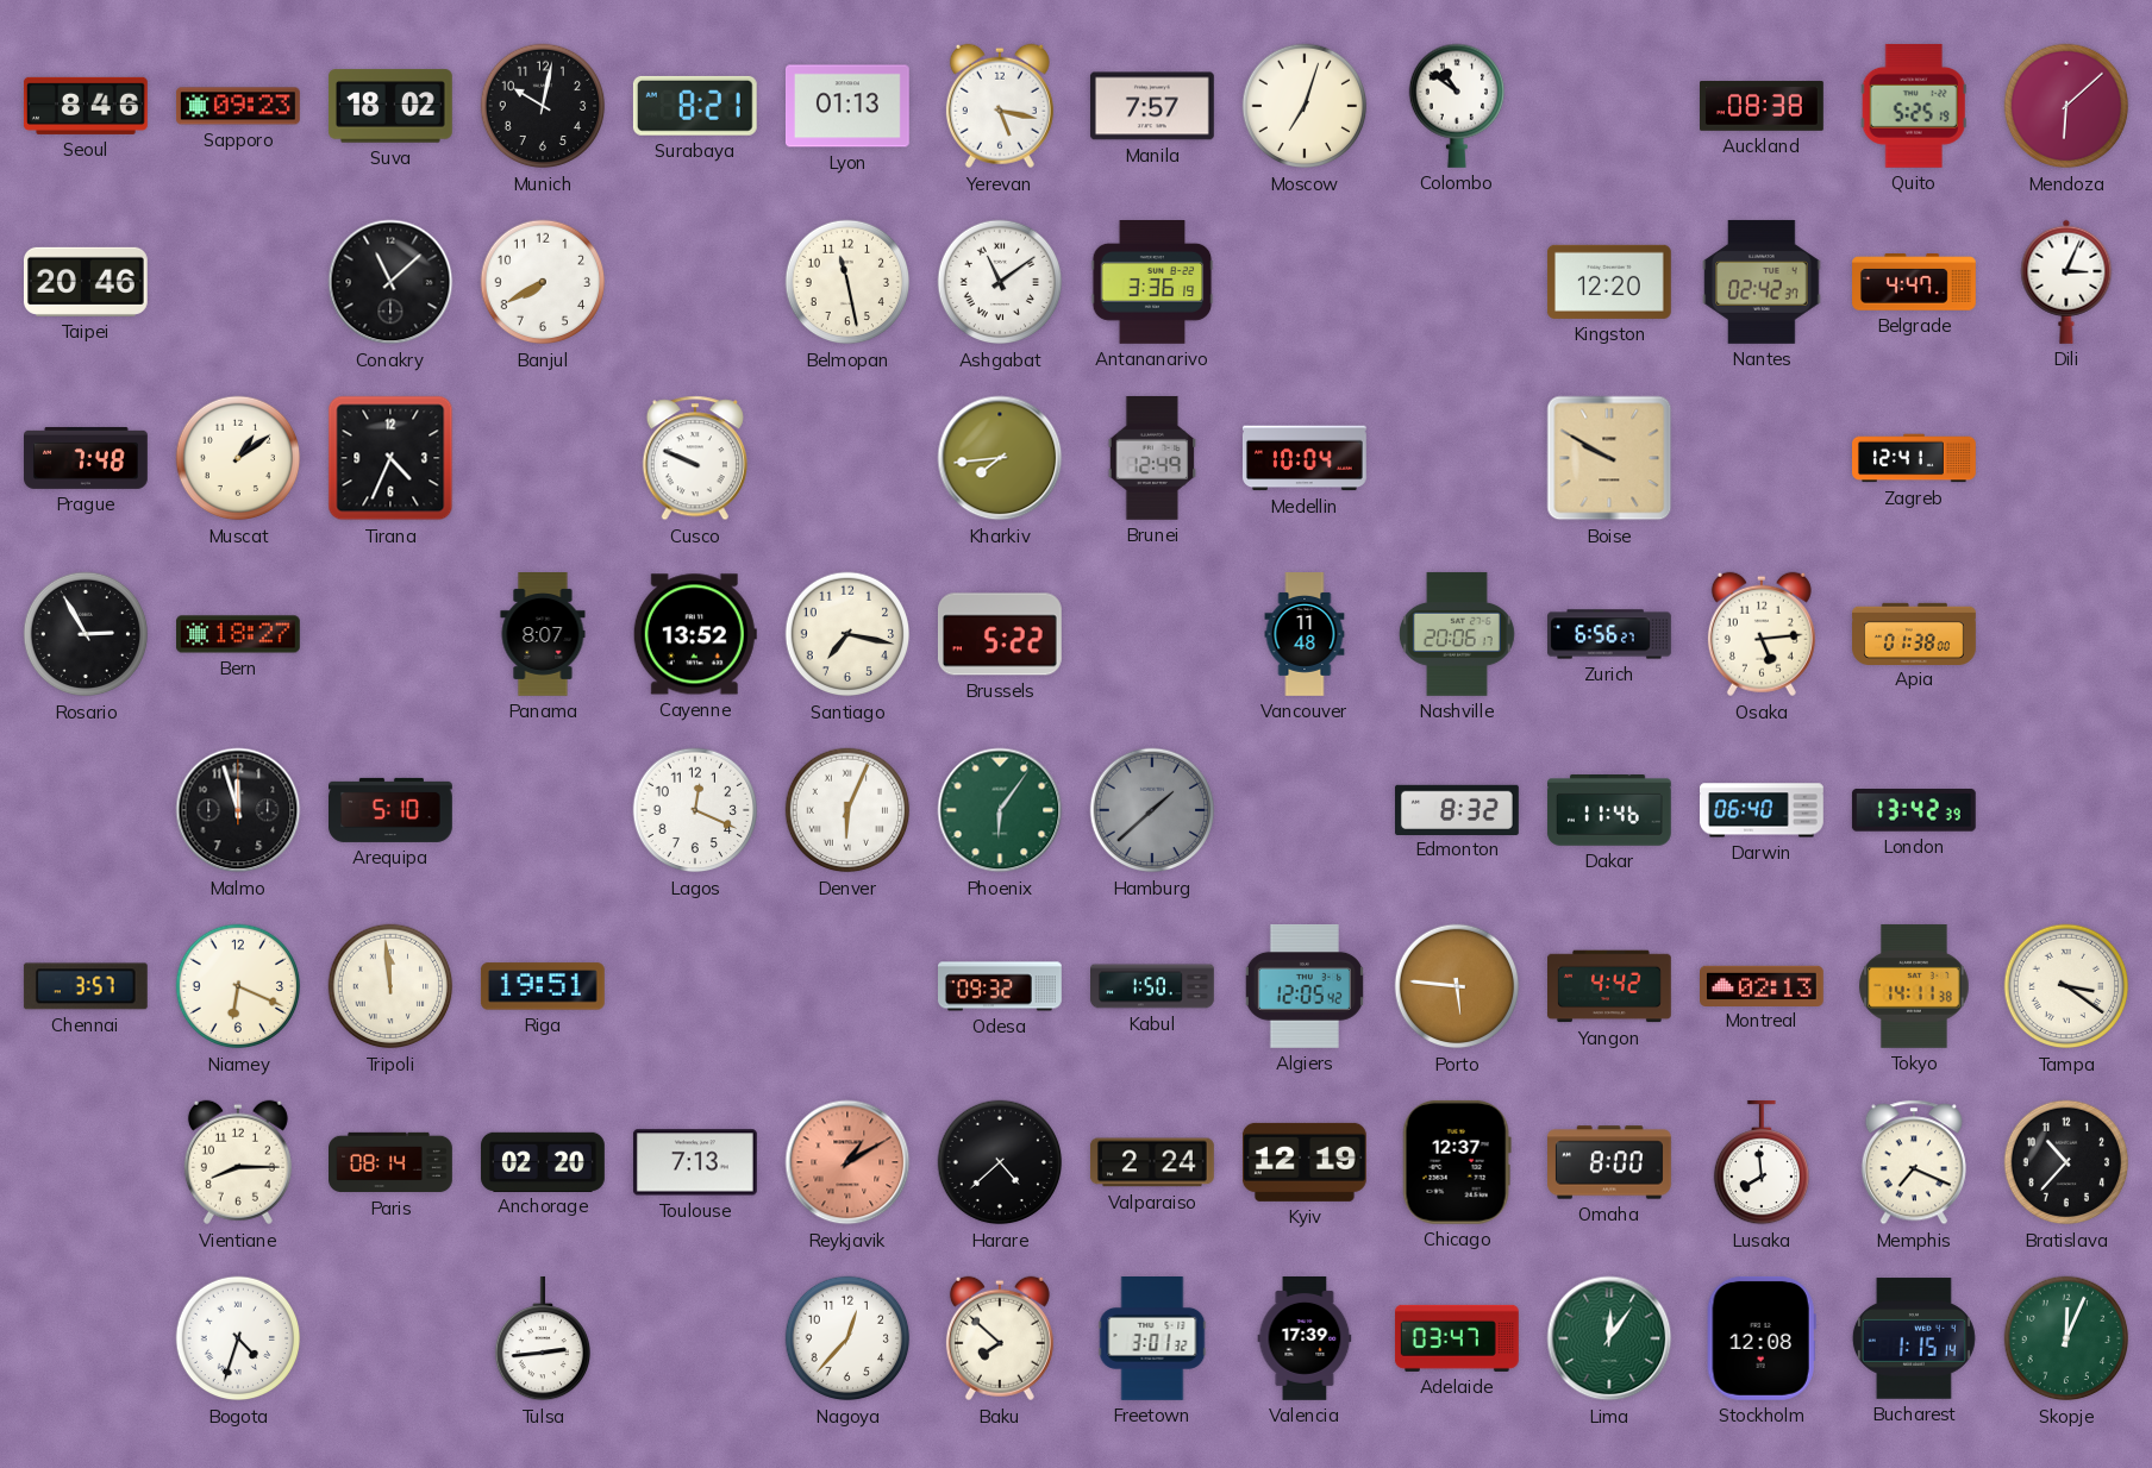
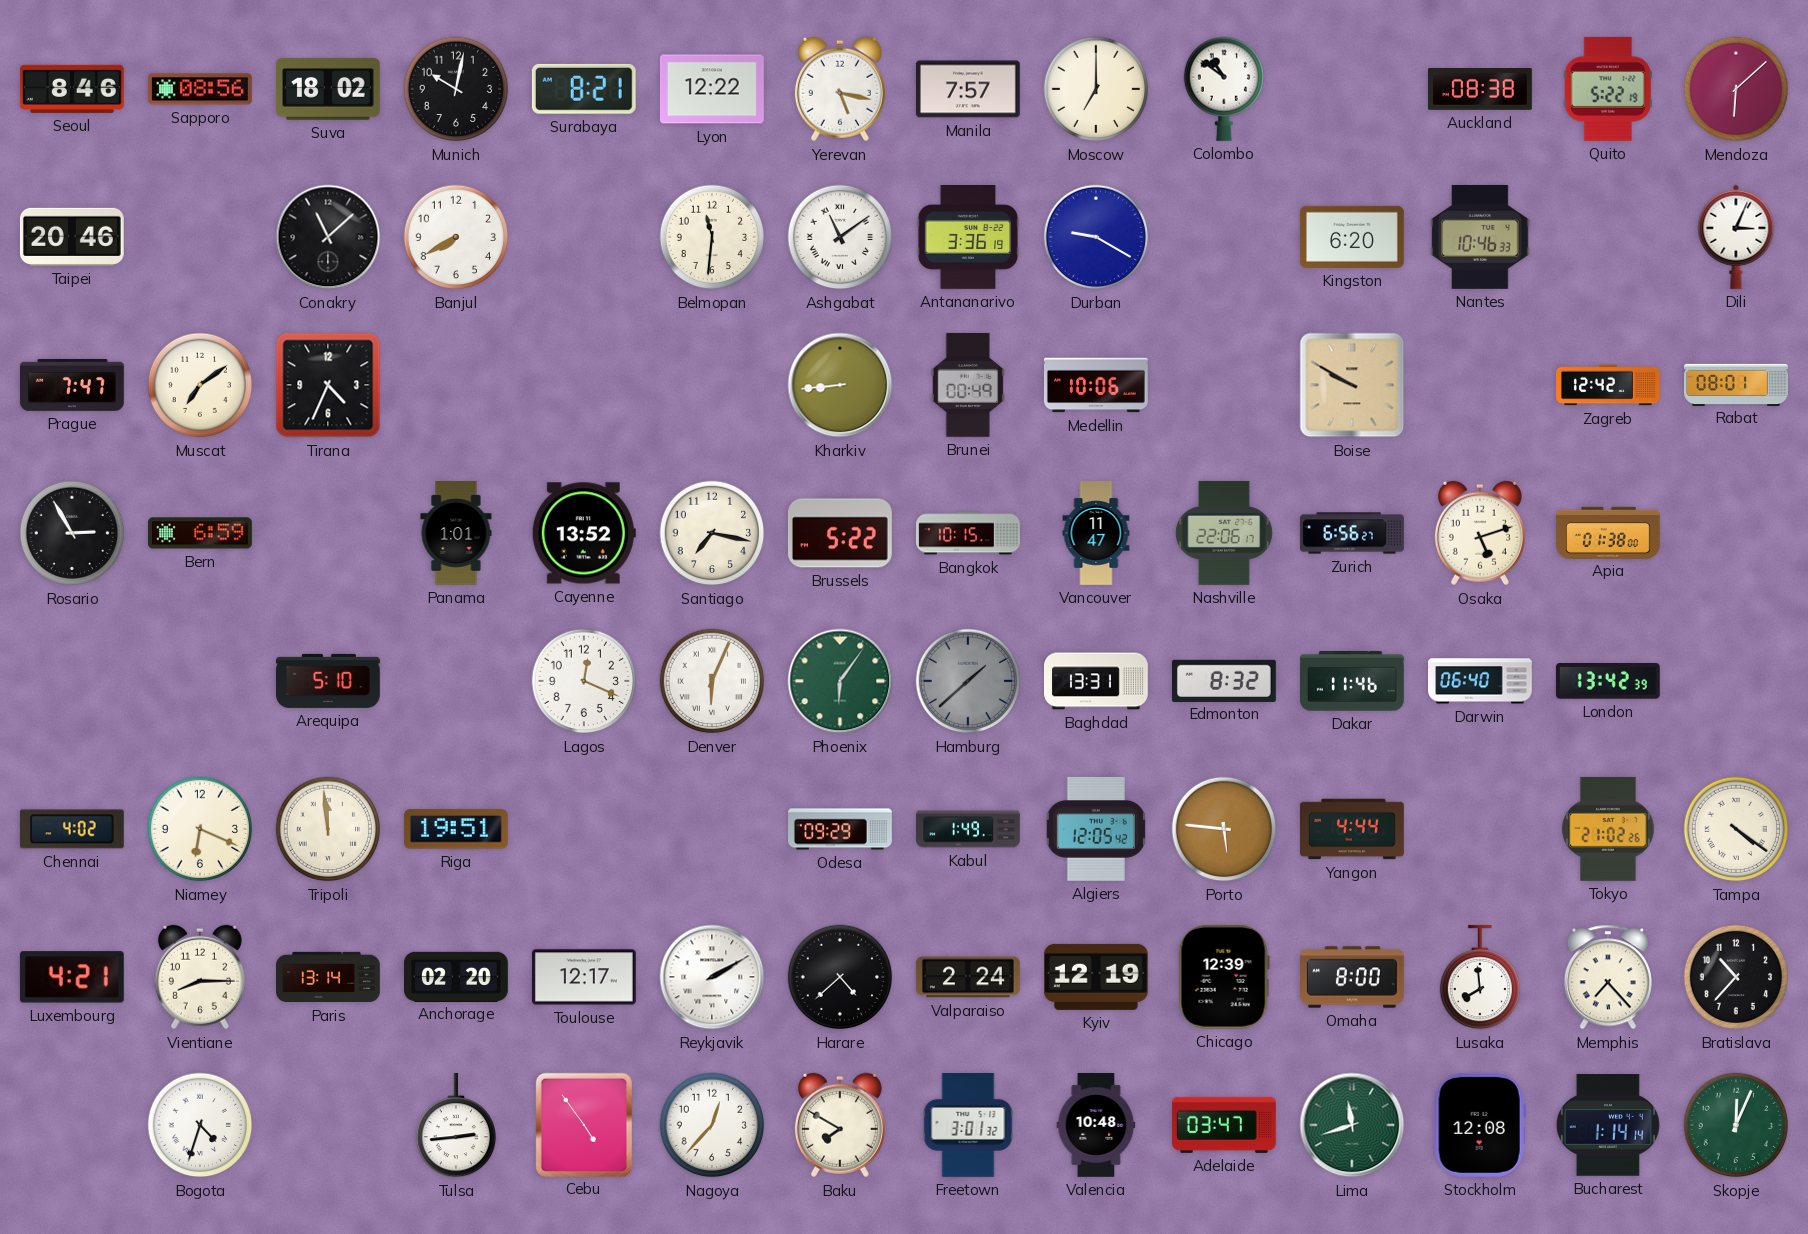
Sapporo: 09:23 -> 08:56 (201, 89)
Lyon: 01:13 -> 12:22 (712, 89)
Moscow: 7:03 -> 7:00 (1096, 89)
Quito: 5:25 -> 5:22 (1608, 89)
Belmopan: 11:28 -> 11:31 (712, 237)
Durban: none -> 9:20 (1096, 237)
Kingston: 12:20 -> 6:20 (1352, 237)
Nantes: 02:42 -> 10:46 (1480, 237)
Belgrade: 4:47 -> none (1915, 282)
Prague: 7:48 -> 7:47 (73, 385)
Muscat: 1:09 -> 7:09 (200, 385)
Cusco: 9:49 -> none (695, 458)
Kharkiv: 7:44 -> 8:44 (840, 385)
Brunei: 12:49 -> 00:49 (967, 385)
Medellin: 10:04 -> 10:06 (1096, 385)
Zagreb: 12:41 -> 12:42 (1609, 385)
Rabat: none -> 08:01 (1737, 384)
Bern: 18:27 -> 6:59 (201, 533)
Panama: 8:07 -> 1:01 (456, 534)
Bangkok: none -> 10:15 (969, 533)
Vancouver: 11:48 -> 11:47 (1096, 534)
Nashville: 20:06 -> 22:06 (1224, 533)
Osaka: 5:14 -> 5:12 (1480, 533)
Malmo: 11:57 -> none (238, 810)
Baghdad: none -> 13:31 (1097, 681)
Chennai: 3:57 -> 4:02 (72, 829)
Odesa: 09:32 -> 09:29 (841, 829)
Kabul: 1:50 -> 1:49 (969, 829)
Yangon: 4:42 -> 4:44 (1353, 829)
Montreal: 02:13 -> none (1763, 985)
Tokyo: 14:11 -> 21:02 (1608, 829)
Tampa: 3:21 -> 4:21 (1736, 829)
Luxembourg: none -> 4:21 (72, 977)
Paris: 08:14 -> 13:14 (329, 977)
Toulouse: 7:13 -> 12:17 (584, 977)
Reykjavik: 1:10 -> 2:10 (712, 977)
Reykjavik dial: salmon -> white (712, 977)
Chicago: 12:37 -> 12:39 (1224, 977)
Memphis: 7:19 -> 7:23 (1608, 977)
Cebu: none -> 4:54 (584, 1124)
Baku: 7:52 -> 7:50 (840, 1125)
Valencia: 17:39 -> 10:48 (1096, 1126)
Lima: 12:06 -> 11:42 (1352, 1125)
Bucharest: 1:15 -> 1:14 (1608, 1125)
